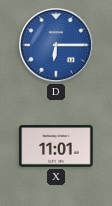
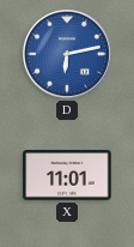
D: 6:15 -> 6:13 (68, 55)
